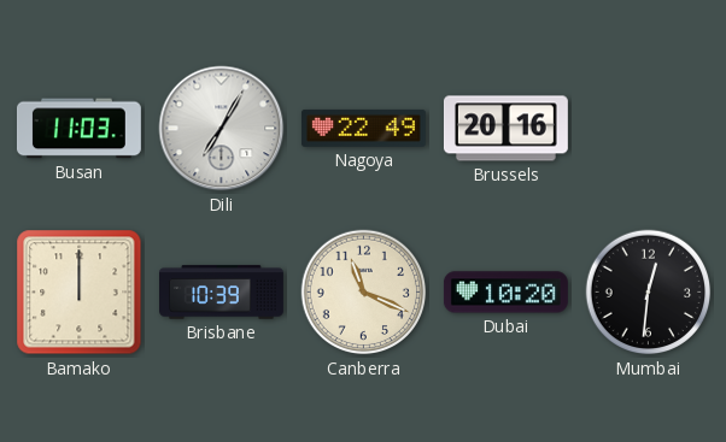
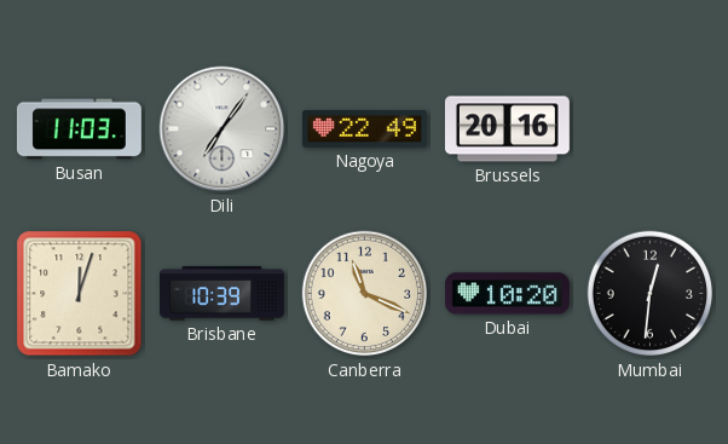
Dili: 7:05 -> 7:06 (223, 129)
Bamako: 12:00 -> 12:03 (80, 294)
